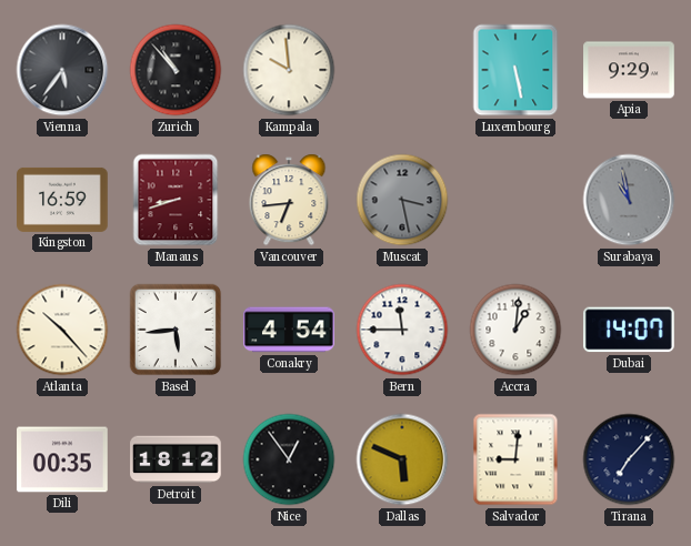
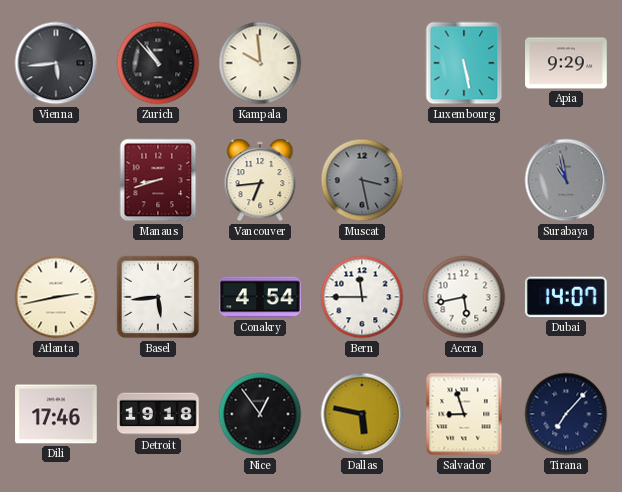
Vienna: 5:36 -> 5:44 (56, 63)
Kingston: 16:59 -> none (62, 200)
Atlanta: 10:23 -> 2:43 (56, 297)
Accra: 1:01 -> 5:43 (464, 297)
Dili: 00:35 -> 17:46 (56, 414)
Detroit: 18:12 -> 19:18 (158, 414)
Dallas: 5:49 -> 5:47 (362, 414)
Salvador: 9:01 -> 8:57 (464, 414)
